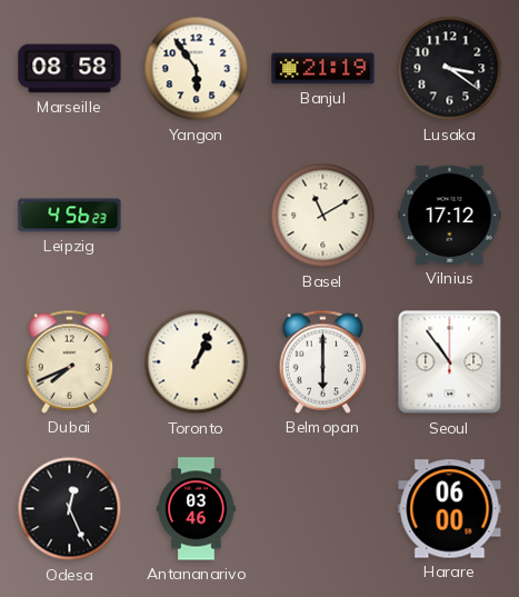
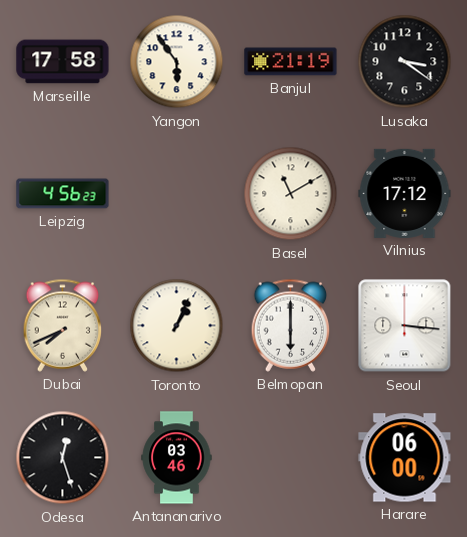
Marseille: 08:58 -> 17:58 (63, 62)
Seoul: 10:54 -> 3:16 (405, 326)
Odesa: 12:26 -> 12:27 (63, 458)
